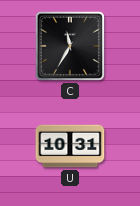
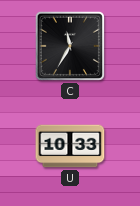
U: 10:31 -> 10:33 (70, 146)
